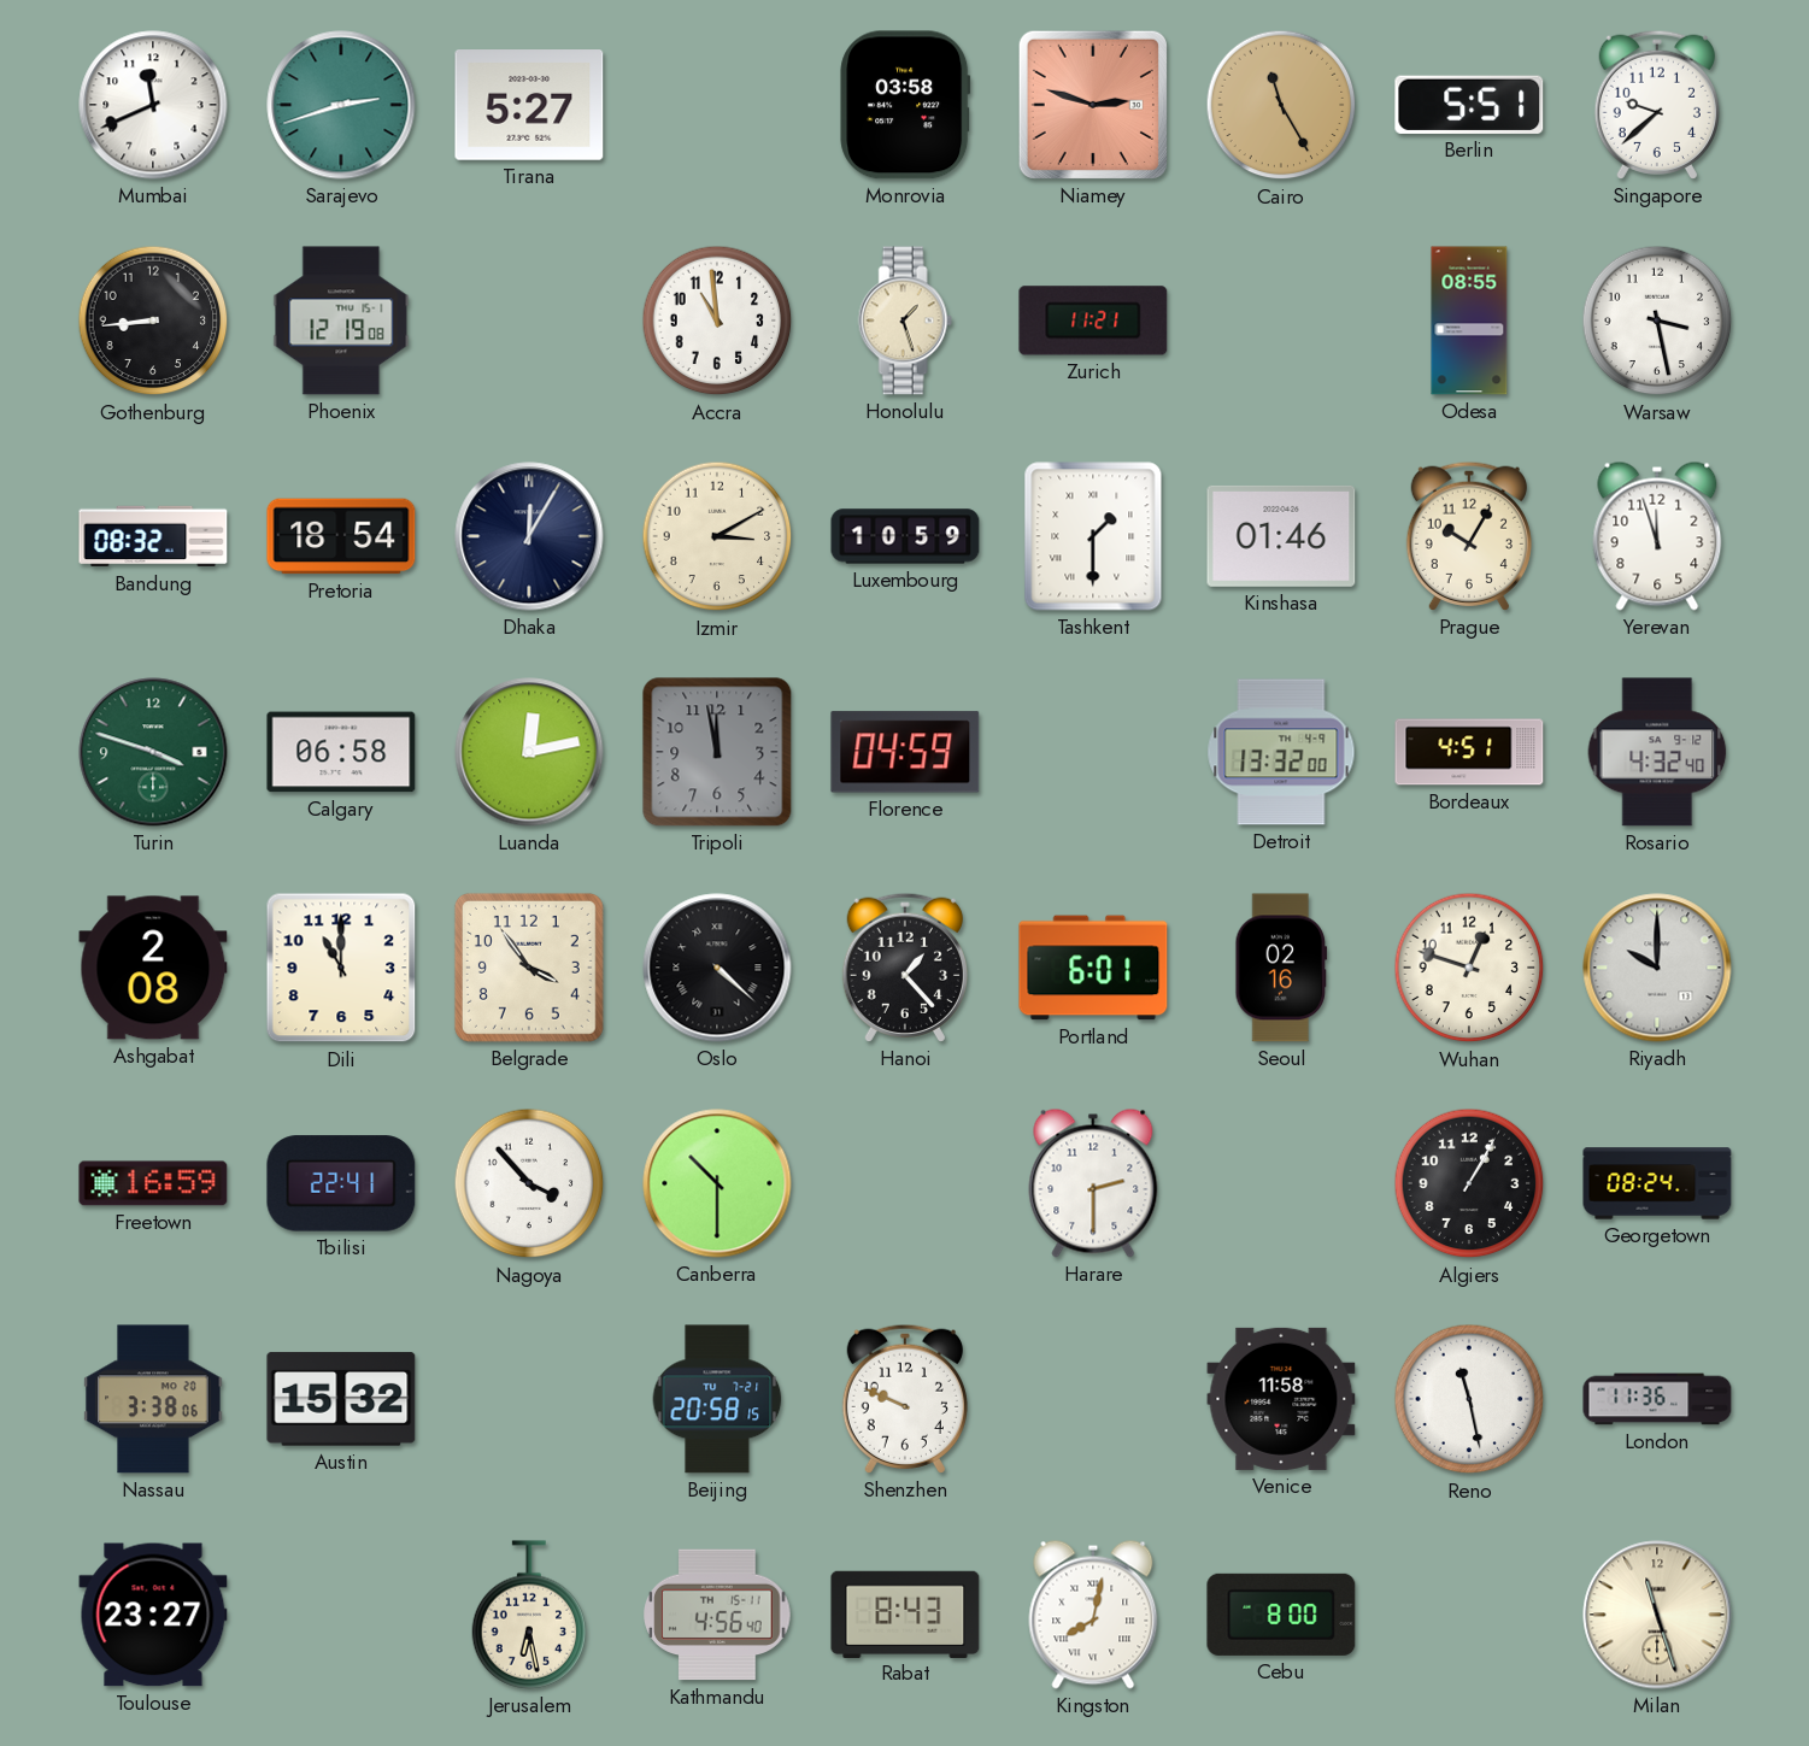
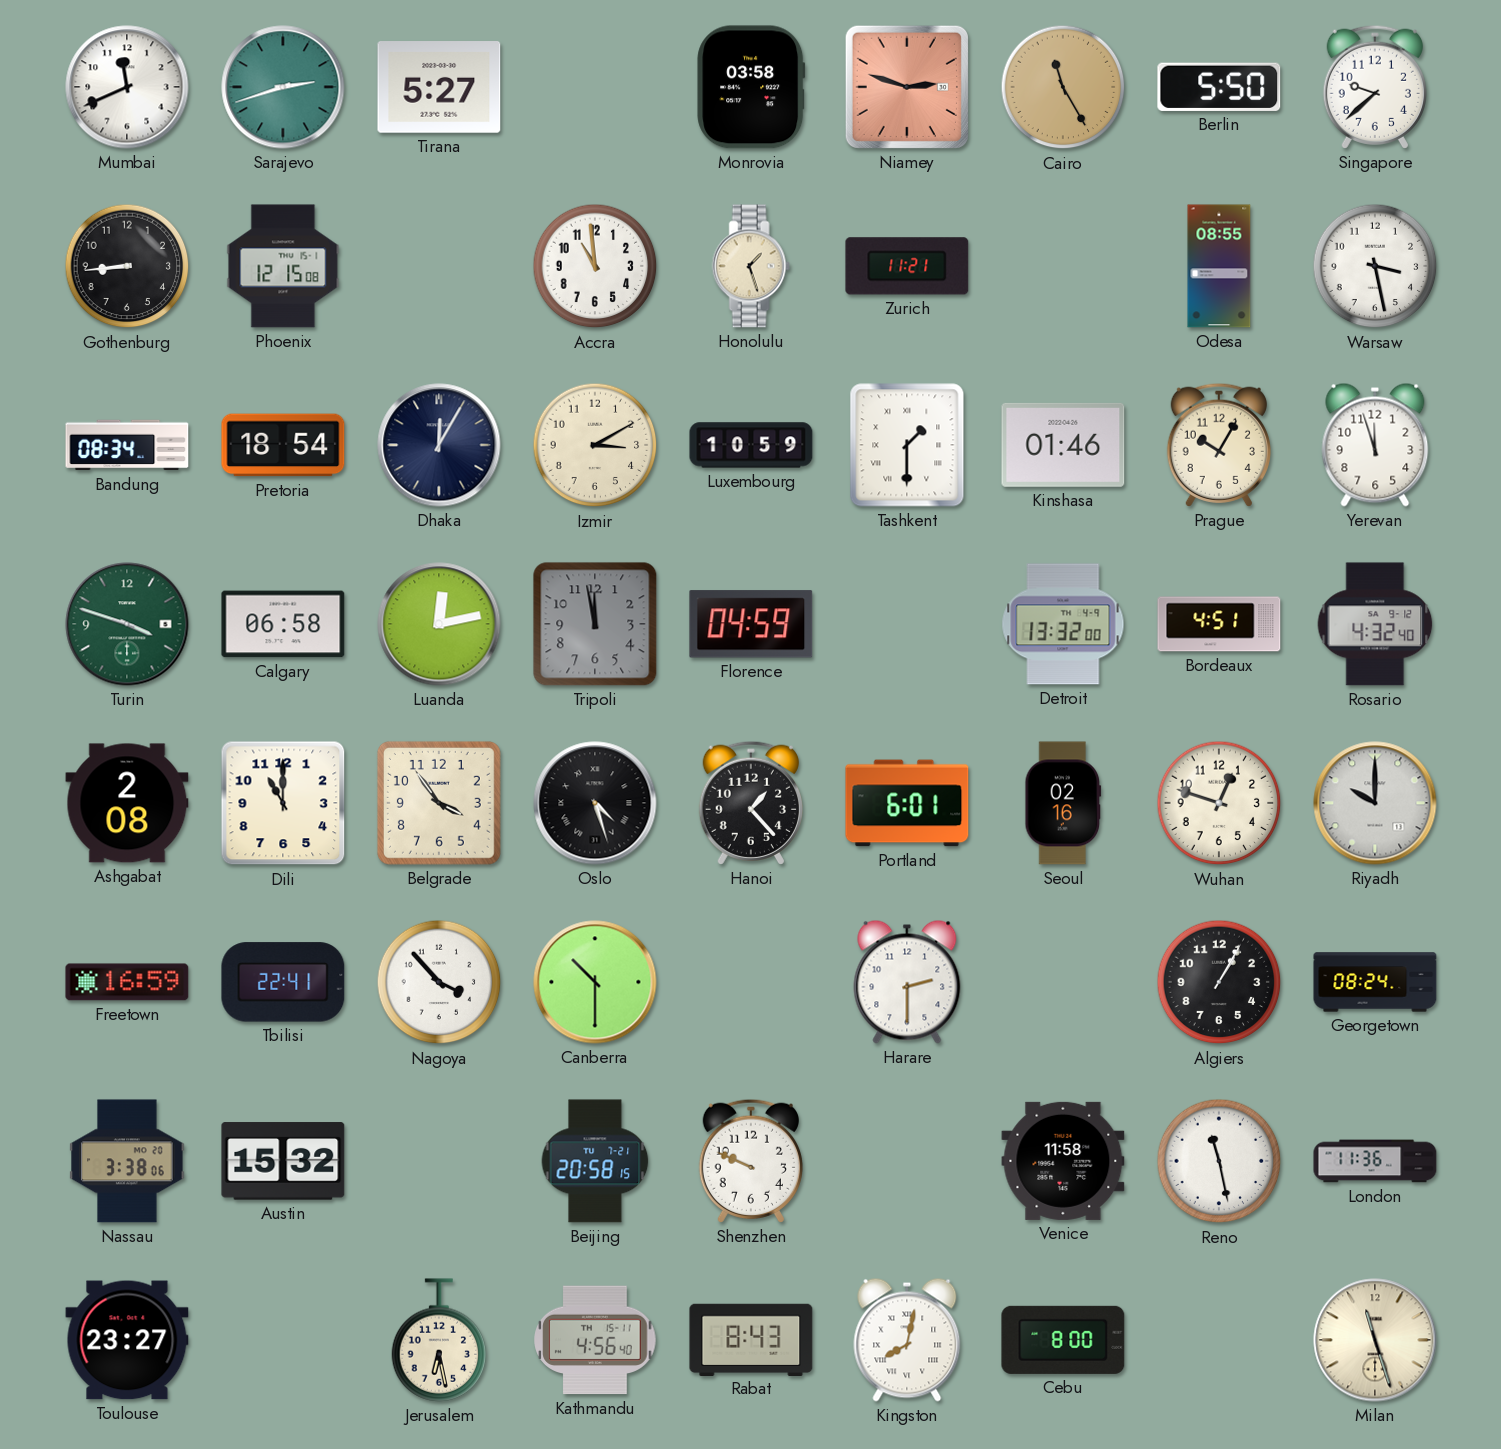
Berlin: 5:51 -> 5:50 (1219, 87)
Phoenix: 12:19 -> 12:15 (283, 266)
Bandung: 08:32 -> 08:34 (127, 445)
Oslo: 4:22 -> 4:27 (595, 803)
